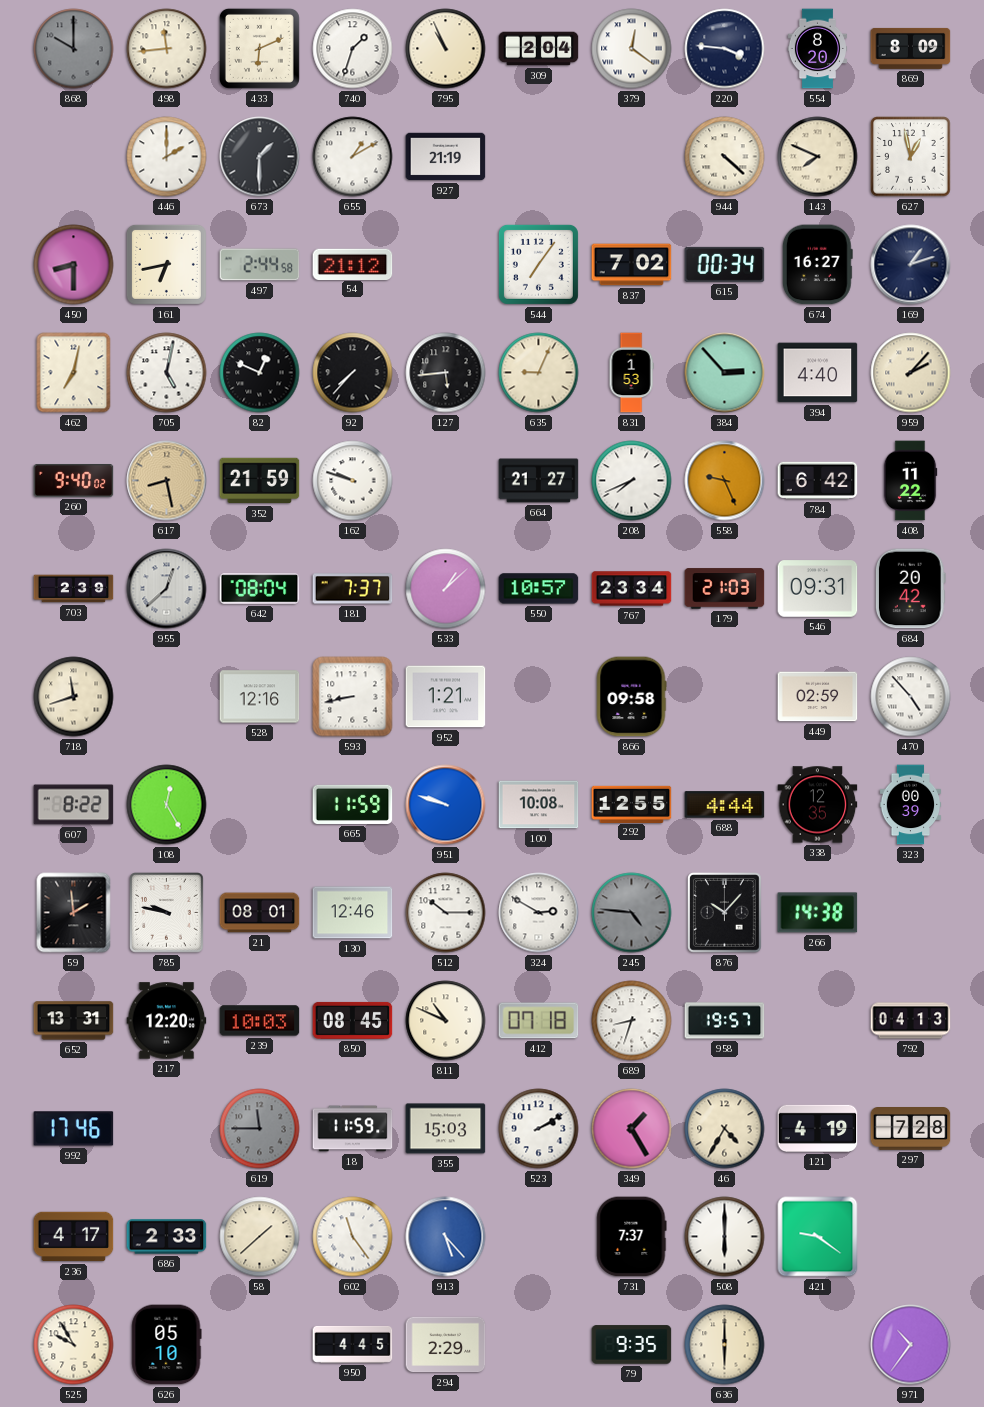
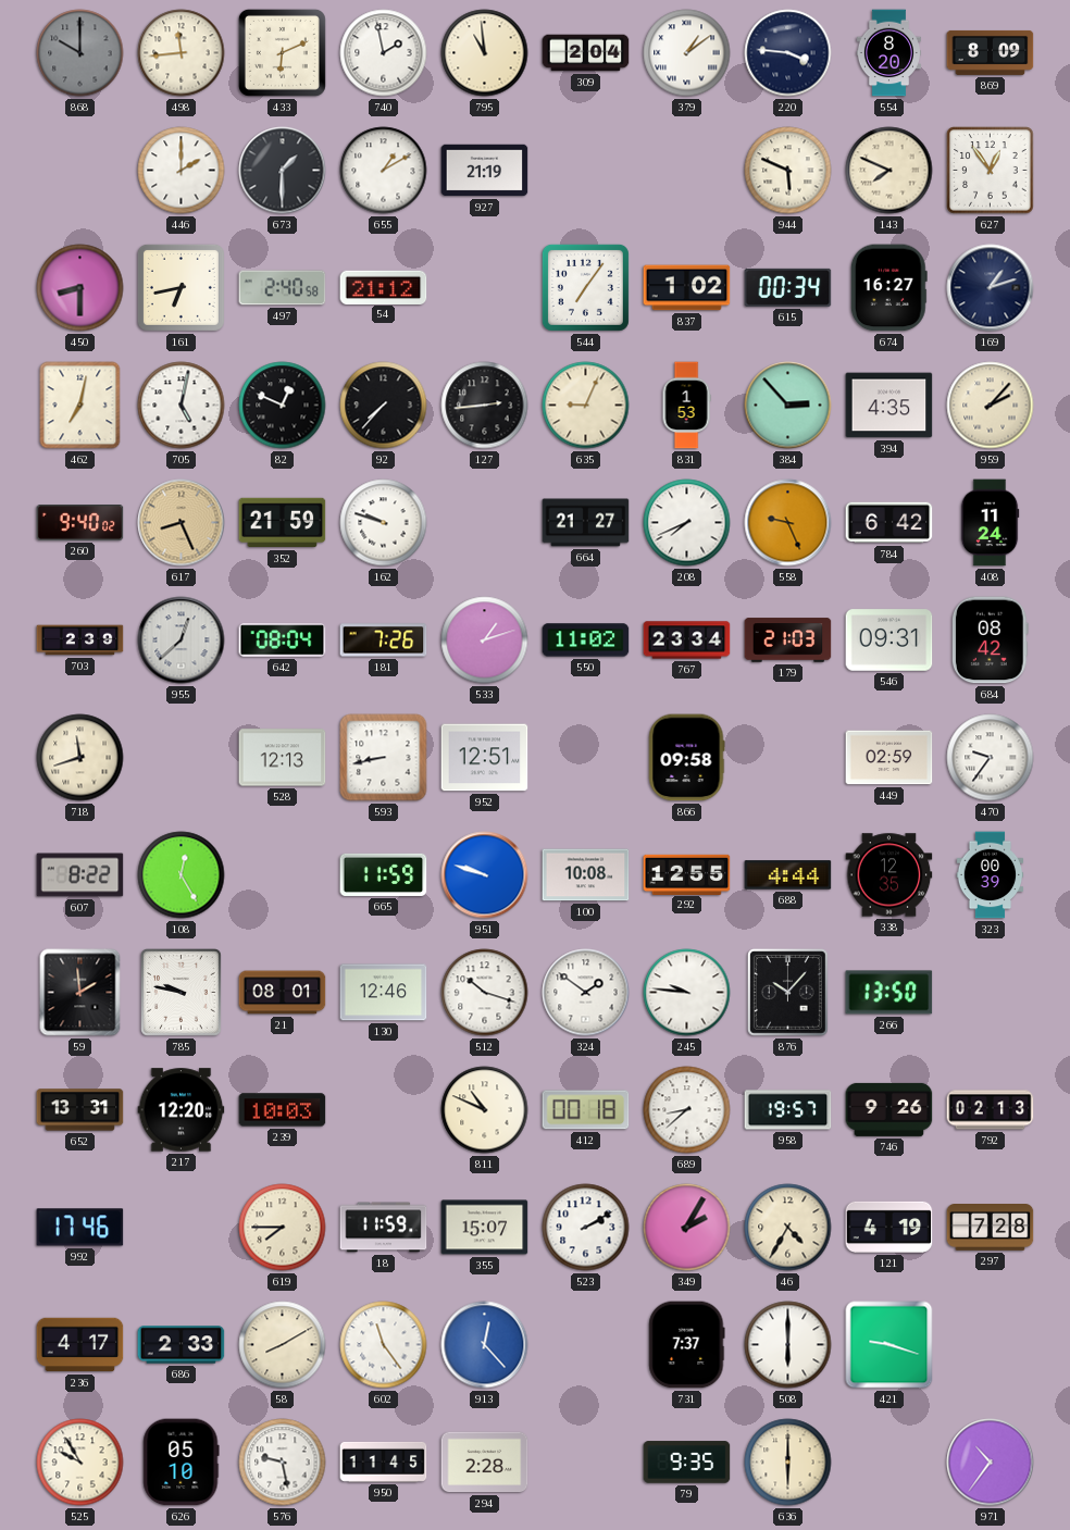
740: 1:33 -> 1:58 (384, 53)
795: 10:56 -> 10:59 (485, 53)
379: 12:21 -> 1:09 (687, 53)
944: 4:22 -> 5:49 (788, 171)
627: 12:58 -> 12:54 (991, 171)
497: 2:44 -> 2:40 (283, 288)
837: 7:02 -> 1:02 (687, 288)
127: 5:44 -> 2:44 (485, 406)
394: 4:40 -> 4:35 (889, 406)
617: 8:28 -> 8:26 (182, 523)
408: 11:22 -> 11:24 (990, 523)
181: 7:37 -> 7:26 (384, 640)
533: 1:08 -> 1:12 (485, 640)
550: 10:57 -> 11:02 (586, 640)
684: 20:42 -> 08:42 (990, 640)
528: 12:16 -> 12:13 (283, 758)
952: 1:21 -> 12:51 (485, 758)
470: 4:53 -> 9:36 (991, 758)
512: 10:15 -> 10:18 (485, 993)
324: 2:50 -> 1:51 (586, 993)
245: 4:46 -> 9:46 (687, 993)
245 dial: grey -> white (687, 993)
266: 14:38 -> 13:50 (889, 993)
850: 08:45 -> none (353, 1020)
412: 07:18 -> 00:18 (586, 1110)
689: 8:33 -> 8:38 (687, 1110)
746: none -> 9:26 (889, 1109)
792: 04:13 -> 02:13 (991, 1110)
619: 11:45 -> 7:45 (283, 1228)
619 dial: grey -> cream (283, 1228)
355: 15:03 -> 15:07 (485, 1228)
349: 1:25 -> 2:05 (687, 1228)
58: 1:38 -> 8:10 (283, 1345)
913: 5:23 -> 12:23 (485, 1345)
421: 9:21 -> 9:18 (889, 1345)
576: none -> 9:28 (283, 1463)
950: 4:45 -> 11:45 (384, 1461)
294: 2:29 -> 2:28 (485, 1463)
